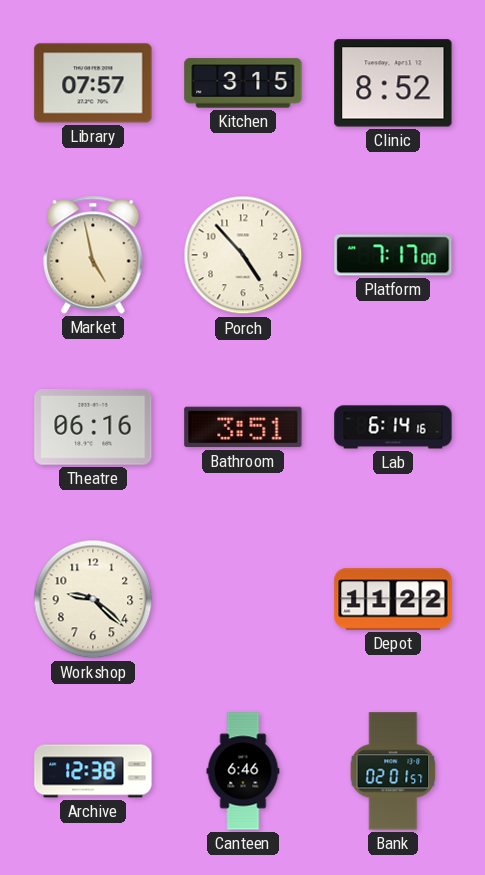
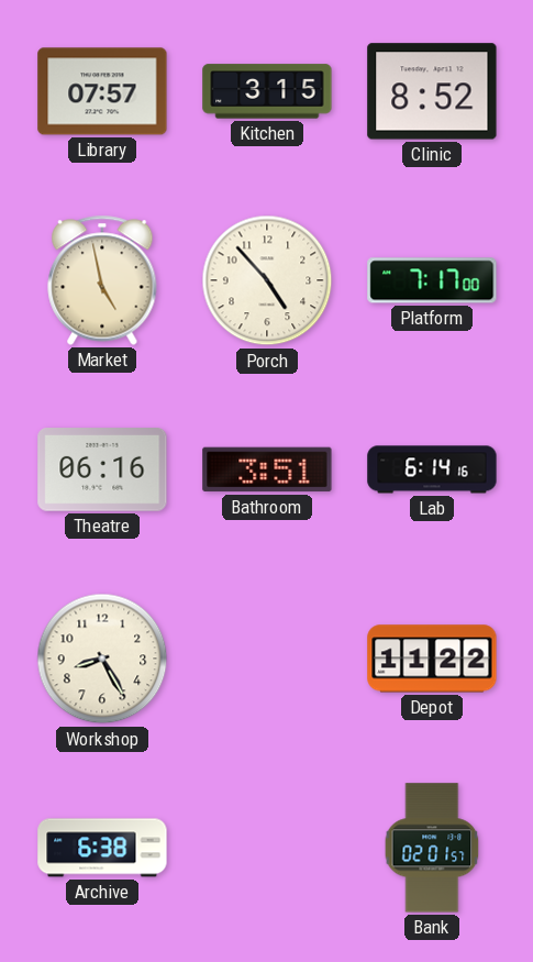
Workshop: 9:22 -> 8:25 (102, 659)
Archive: 12:38 -> 6:38 (102, 848)
Canteen: 6:46 -> none (243, 771)
